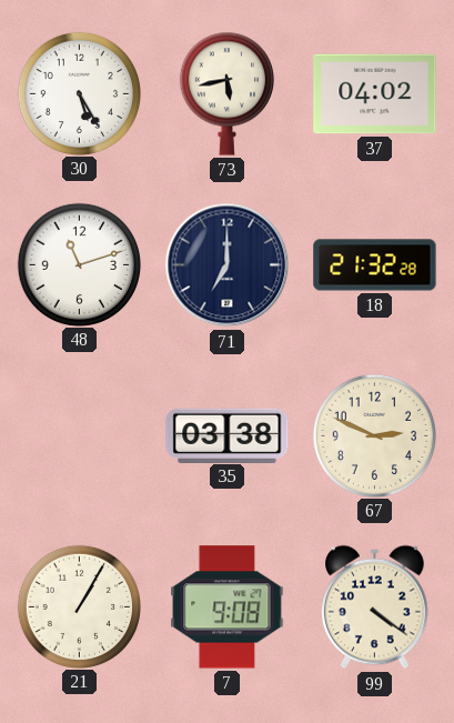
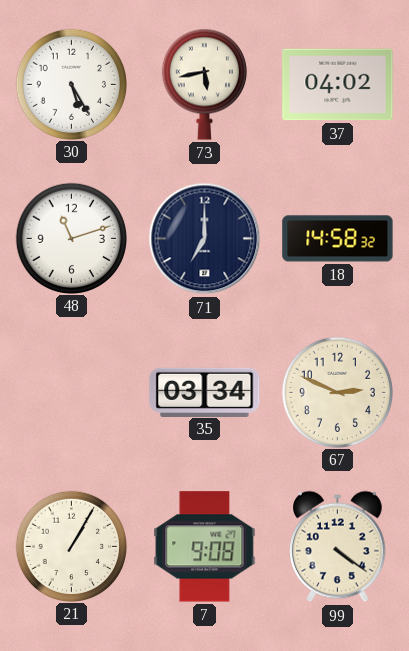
18: 21:32 -> 14:58 (338, 239)
35: 03:38 -> 03:34 (205, 392)
